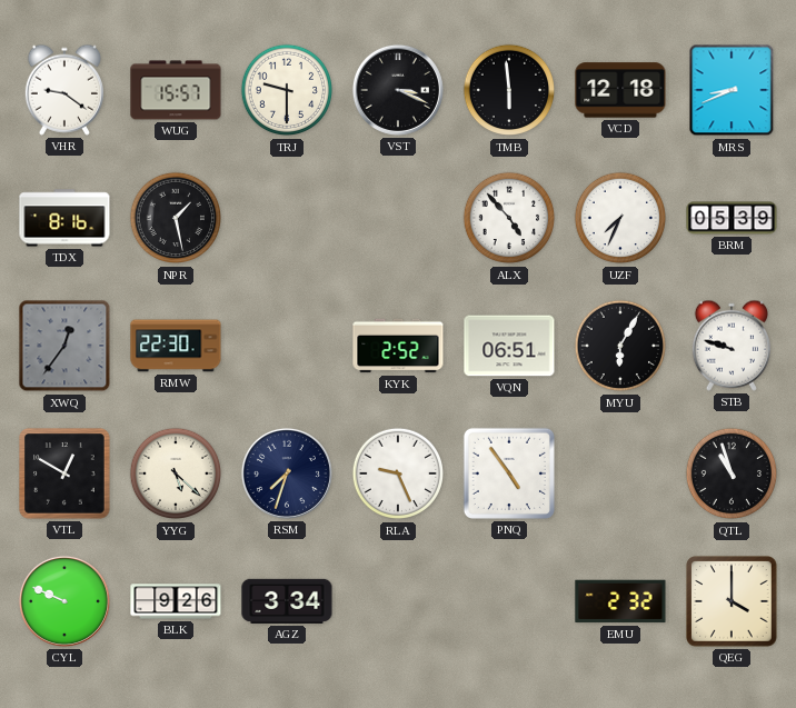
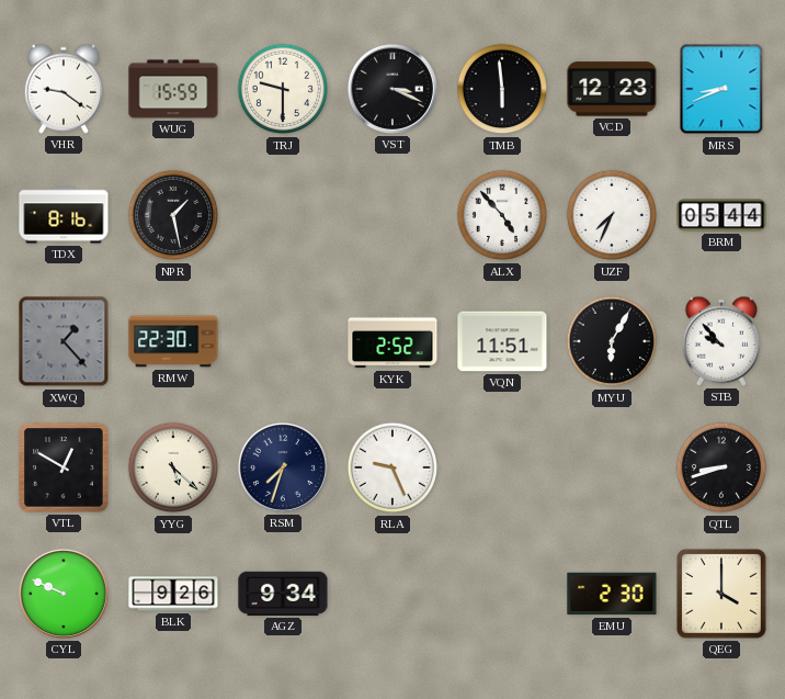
WUG: 15:57 -> 15:59 (173, 89)
VCD: 12:18 -> 12:23 (612, 89)
BRM: 05:39 -> 05:44 (721, 215)
XWQ: 12:36 -> 1:23 (64, 341)
VQN: 06:51 -> 11:51 (502, 341)
STB: 9:48 -> 9:53 (720, 341)
PNQ: 4:54 -> none (509, 473)
QTL: 10:57 -> 8:42 (721, 467)
AGZ: 3:34 -> 9:34 (283, 594)
EMU: 2:32 -> 2:30 (612, 594)
